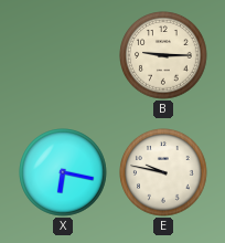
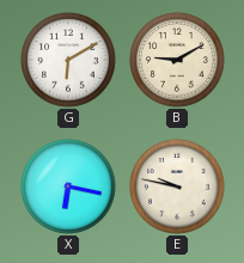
G: none -> 6:10 (68, 60)
B: 9:15 -> 9:10 (177, 60)
